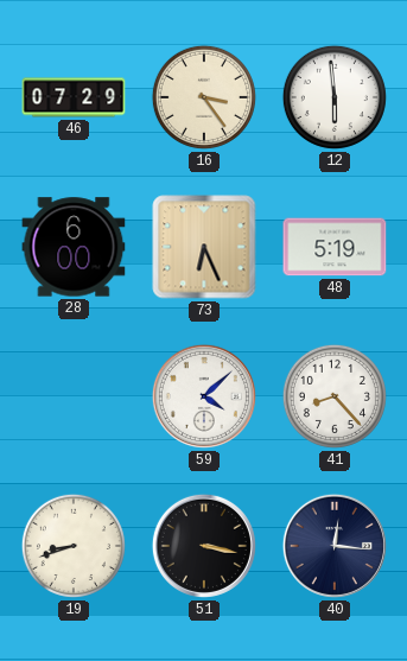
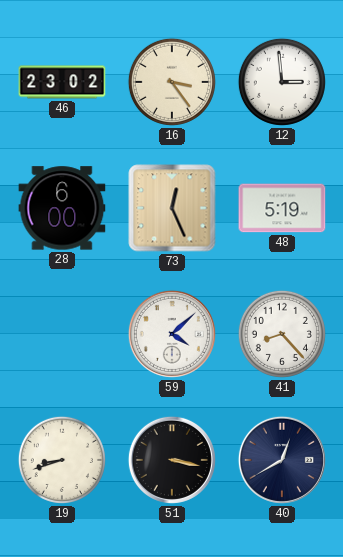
46: 07:29 -> 23:02 (62, 82)
12: 5:59 -> 2:59 (282, 82)
73: 6:26 -> 12:26 (172, 208)
40: 12:16 -> 12:40 (282, 460)
